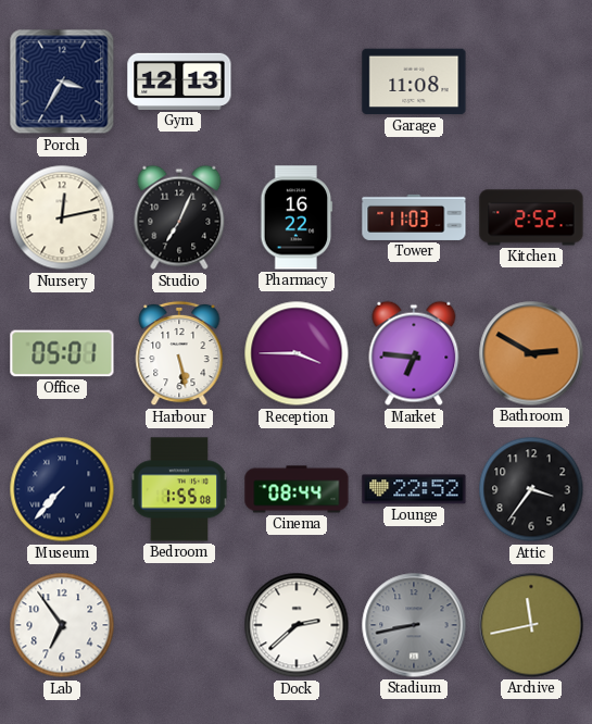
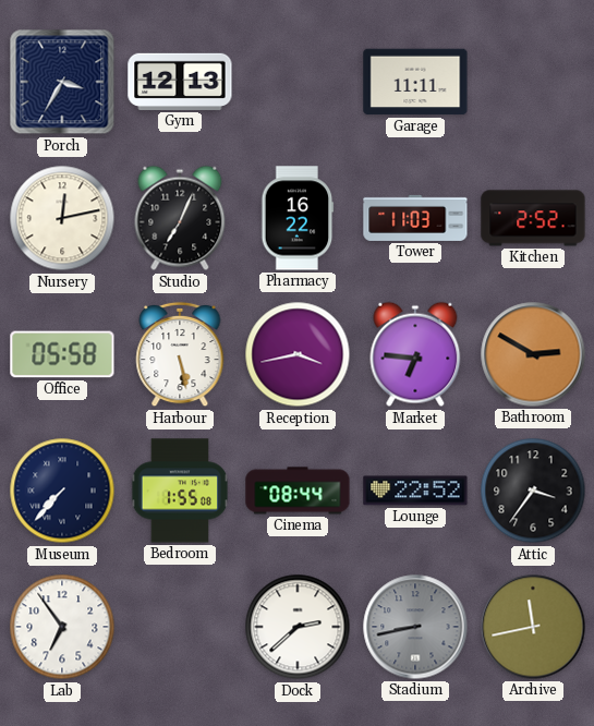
Garage: 11:08 -> 11:11 (415, 82)
Office: 05:01 -> 05:58 (62, 354)
Reception: 3:45 -> 3:43 (298, 354)
